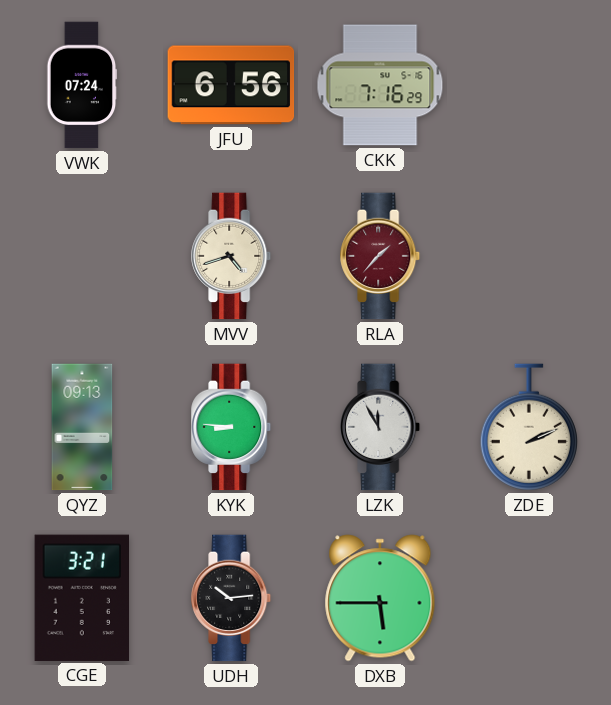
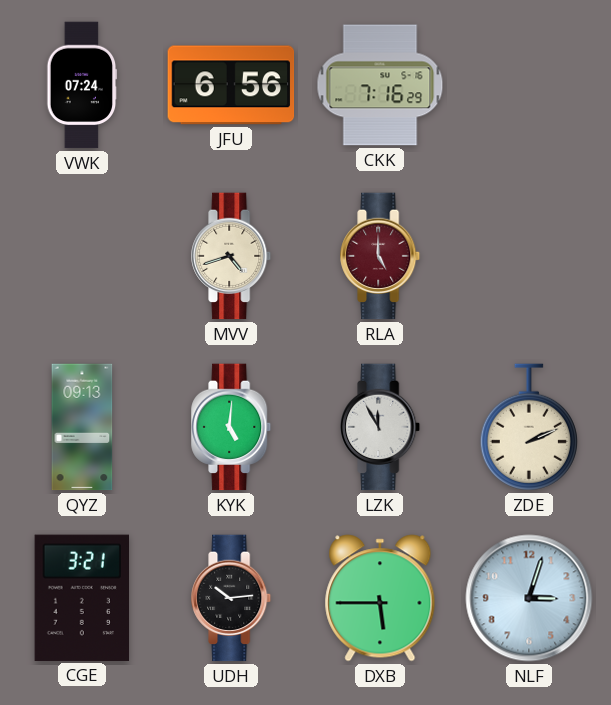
RLA: 1:37 -> 5:00 (381, 256)
KYK: 8:46 -> 5:01 (232, 427)
NLF: none -> 3:03 (529, 598)
